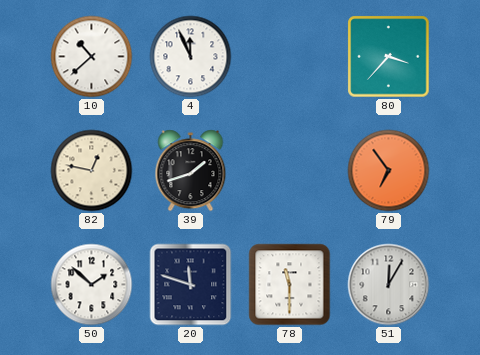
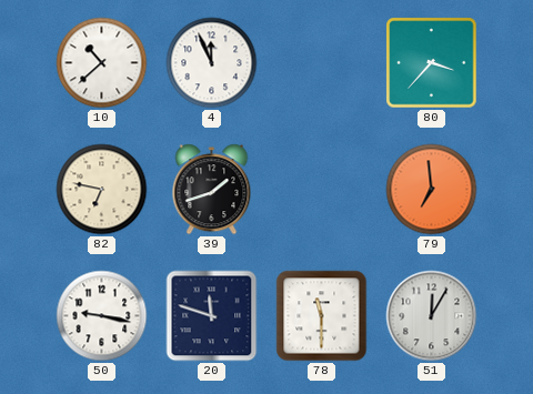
82: 12:47 -> 6:47 (102, 190)
79: 6:54 -> 6:59 (432, 190)
50: 1:52 -> 9:17 (102, 316)
